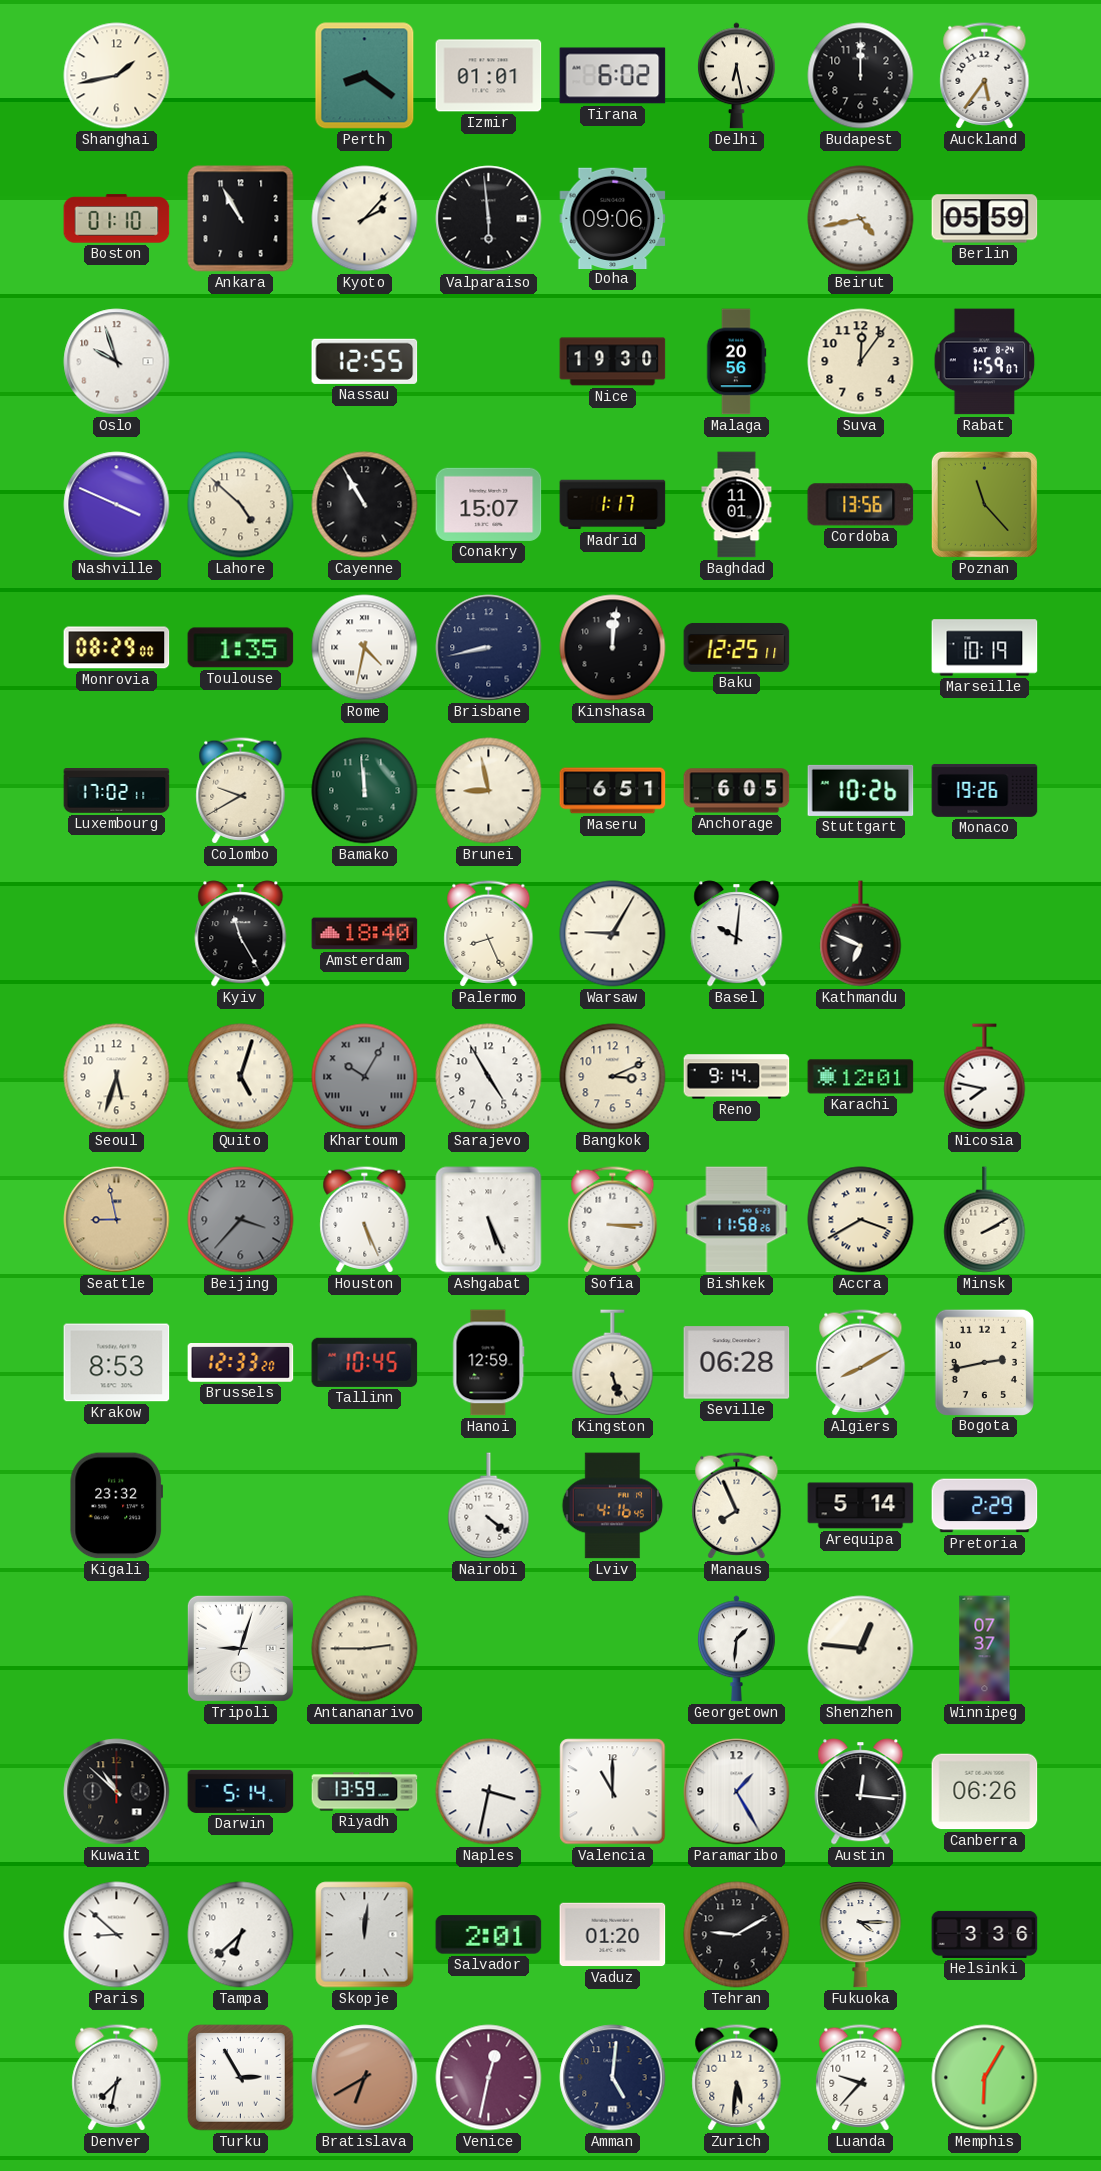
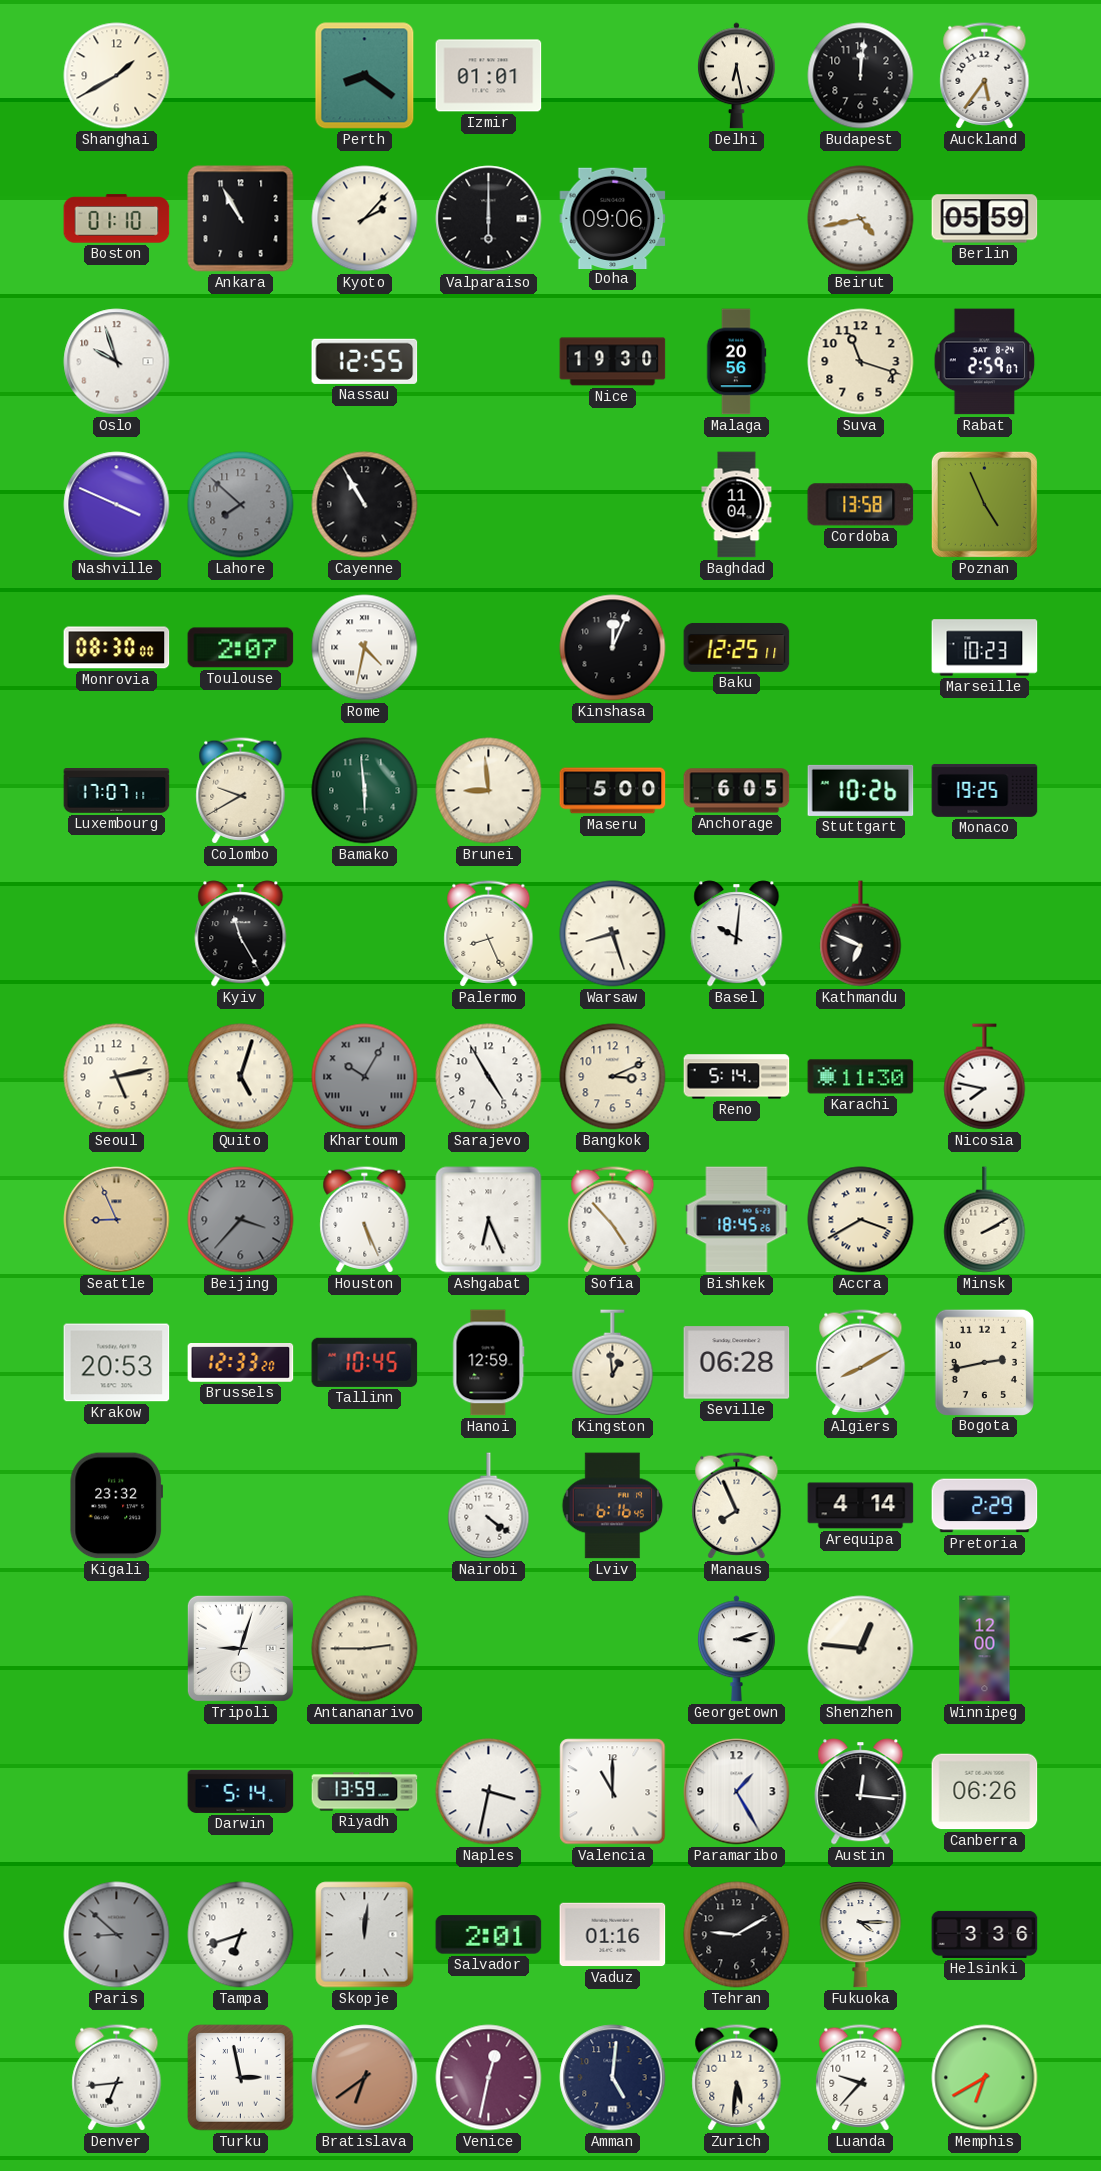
Shanghai: 1:43 -> 1:40 (117, 76)
Tirana: 6:02 -> none (613, 76)
Budapest: 12:00 -> 12:01 (861, 76)
Valparaiso: 5:59 -> 6:00 (489, 219)
Suva: 12:06 -> 11:18 (861, 362)
Rabat: 1:59 -> 2:59 (985, 362)
Lahore: 4:52 -> 7:52 (241, 505)
Lahore dial: cream -> grey (241, 505)
Conakry: 15:07 -> none (489, 504)
Madrid: 1:17 -> none (613, 505)
Baghdad: 11:01 -> 11:04 (737, 505)
Cordoba: 13:56 -> 13:58 (861, 505)
Poznan: 11:23 -> 4:56 (984, 504)
Monrovia: 08:29 -> 08:30 (117, 648)
Toulouse: 1:35 -> 2:07 (241, 648)
Brisbane: 8:43 -> none (489, 648)
Kinshasa: 12:01 -> 12:04 (613, 648)
Marseille: 10:19 -> 10:23 (985, 648)
Luxembourg: 17:02 -> 17:07 (117, 791)
Bamako: 11:59 -> 5:59 (365, 791)
Brunei: 8:58 -> 8:59 (489, 791)
Maseru: 6:51 -> 5:00 (613, 791)
Monaco: 19:26 -> 19:25 (985, 790)
Amsterdam: 18:40 -> none (365, 934)
Warsaw: 9:05 -> 8:27 (613, 934)
Seoul: 5:33 -> 5:13 (117, 1077)
Reno: 9:14 -> 5:14 (737, 1077)
Karachi: 12:01 -> 11:30 (861, 1077)
Seattle: 8:58 -> 8:56 (117, 1220)
Ashgabat: 5:26 -> 6:26 (489, 1220)
Sofia: 3:15 -> 4:53 (613, 1220)
Bishkek: 11:58 -> 18:45 (737, 1220)
Krakow: 8:53 -> 20:53 (117, 1363)
Kingston: 5:27 -> 12:59 (613, 1363)
Lviv: 4:16 -> 6:16 (613, 1506)
Arequipa: 5:14 -> 4:14 (861, 1506)
Georgetown: 1:31 -> 3:12 (736, 1649)
Winnipeg: 07:37 -> 12:00 (985, 1649)
Kuwait: 10:52 -> none (117, 1792)
Paris dial: white -> grey (117, 1935)
Tampa: 6:38 -> 6:42 (241, 1935)
Vaduz: 01:20 -> 01:16 (613, 1935)
Denver: 7:32 -> 6:44 (117, 2078)
Turku: 2:55 -> 2:58 (241, 2078)
Bratislava: 6:40 -> 6:39 (365, 2078)
Memphis: 6:05 -> 6:40 (985, 2078)
